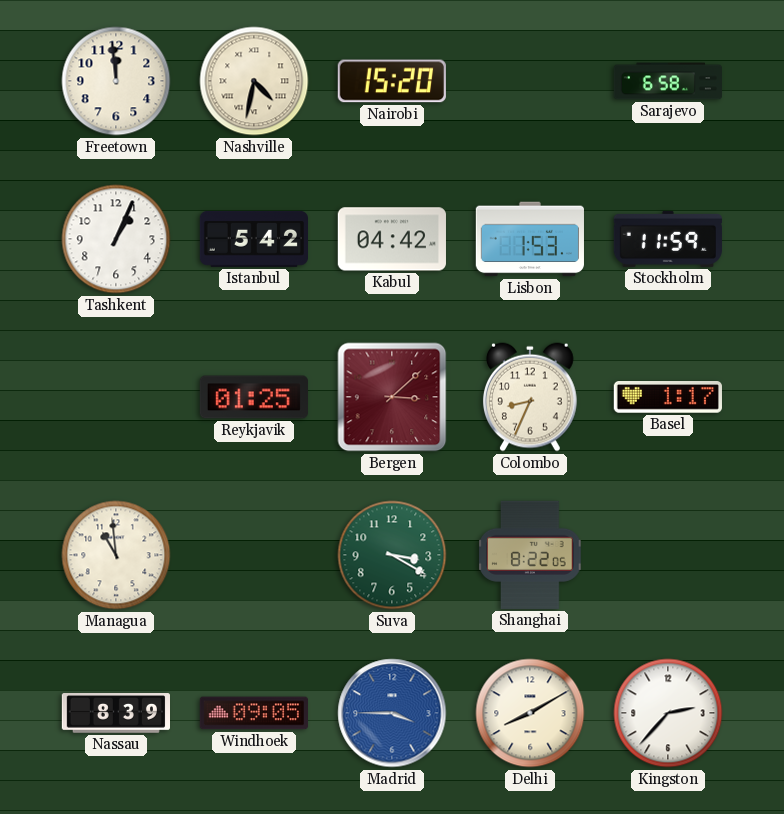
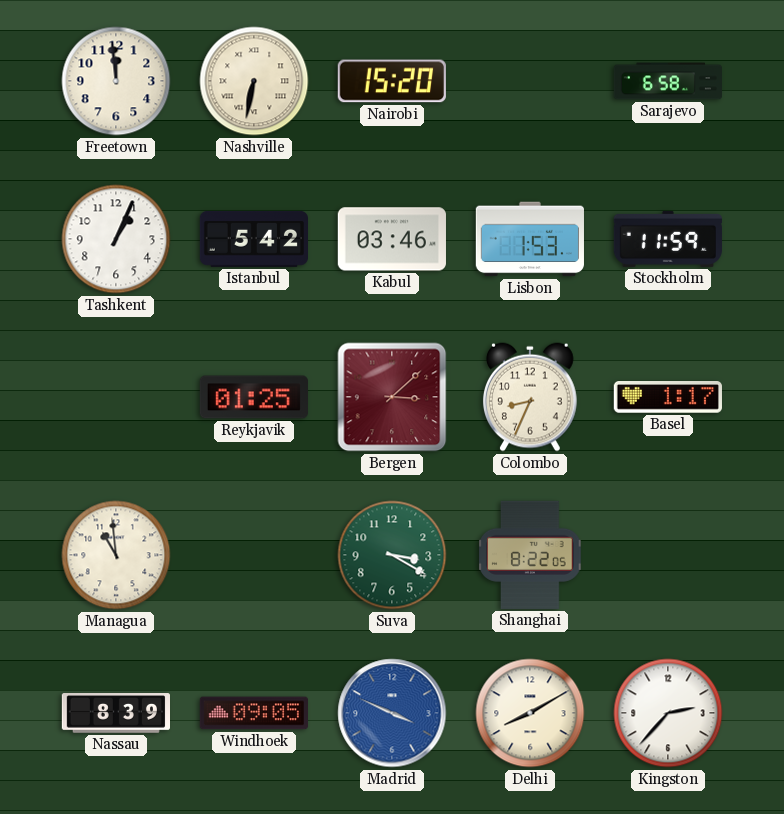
Nashville: 4:32 -> 6:32 (254, 81)
Kabul: 04:42 -> 03:46 (392, 239)
Madrid: 3:45 -> 3:49 (392, 713)
